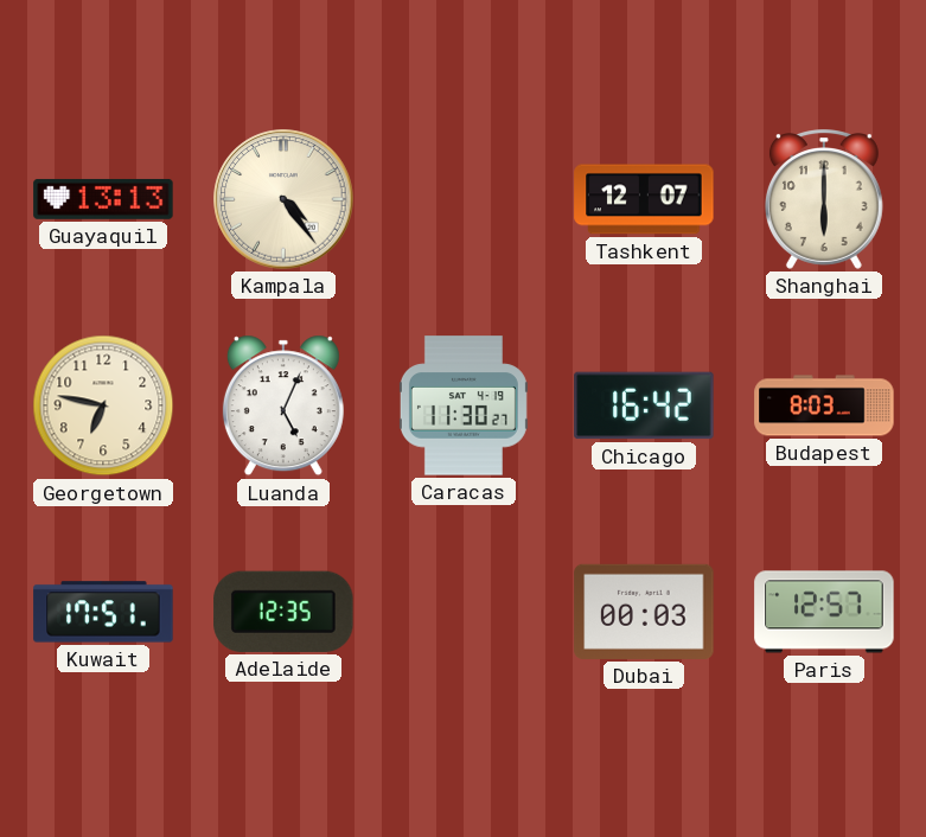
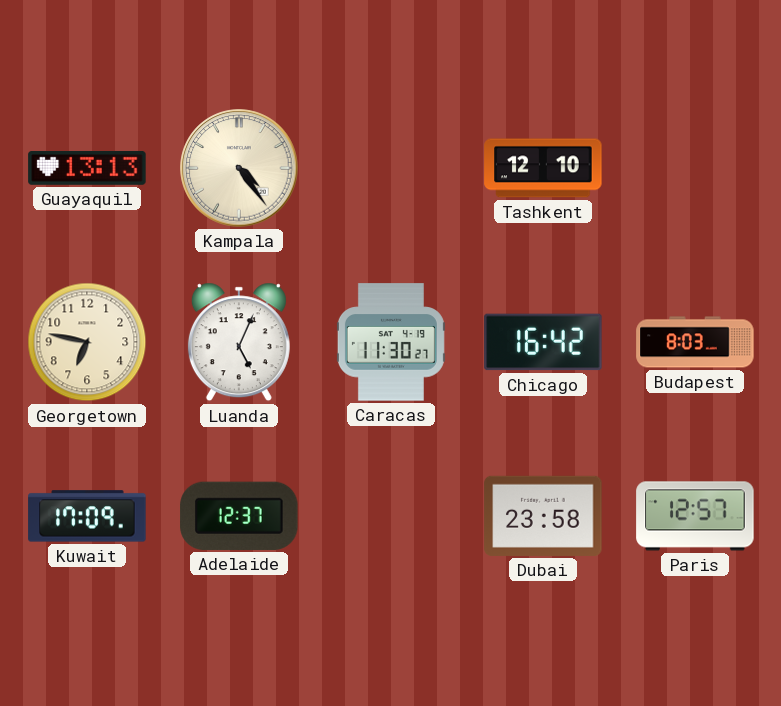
Tashkent: 12:07 -> 12:10 (543, 168)
Shanghai: 6:00 -> none (824, 199)
Kuwait: 17:51 -> 17:09 (87, 516)
Adelaide: 12:35 -> 12:37 (239, 516)
Dubai: 00:03 -> 23:58 (543, 516)
